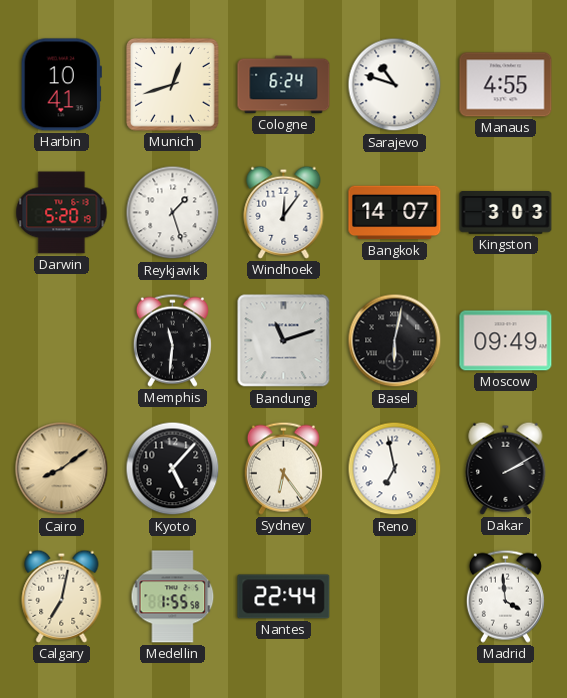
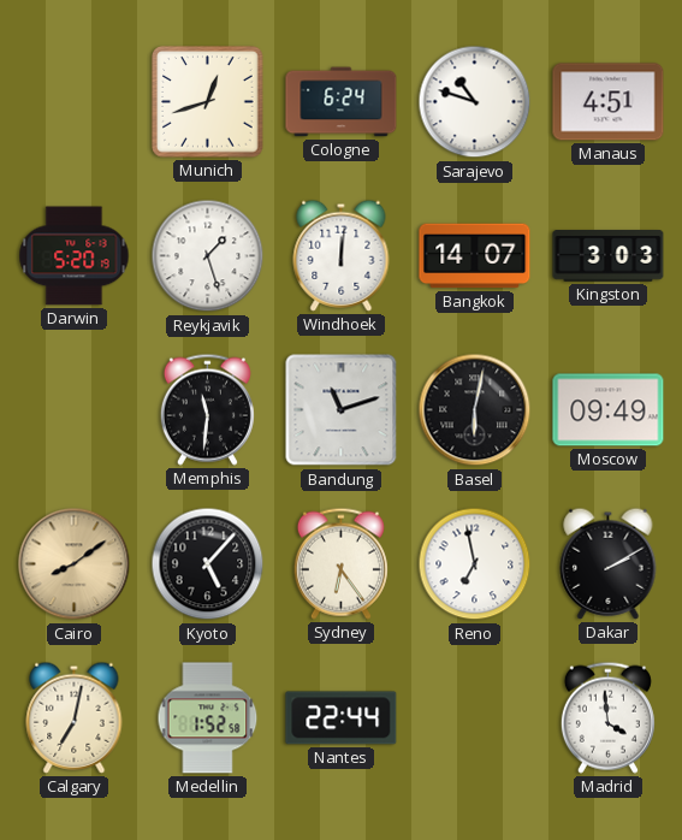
Harbin: 10:41 -> none (61, 85)
Manaus: 4:55 -> 4:51 (609, 102)
Windhoek: 12:06 -> 12:01 (342, 255)
Medellin: 1:55 -> 1:52 (208, 718)
